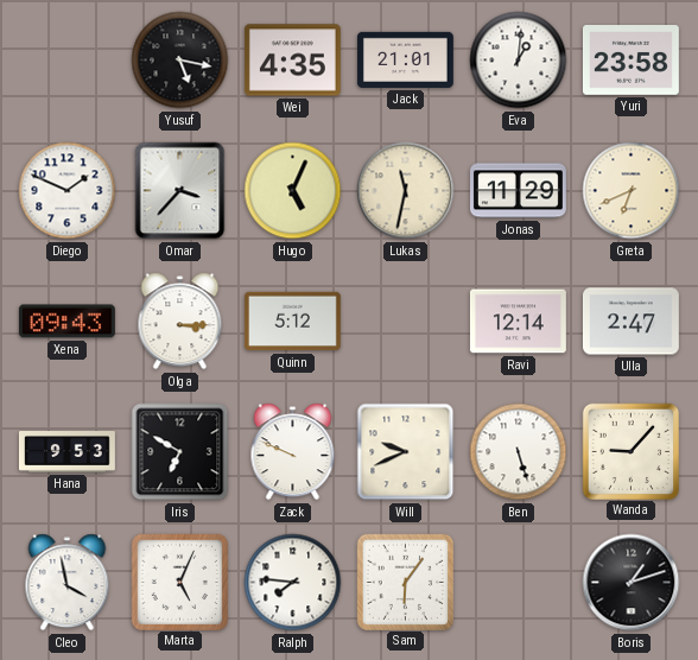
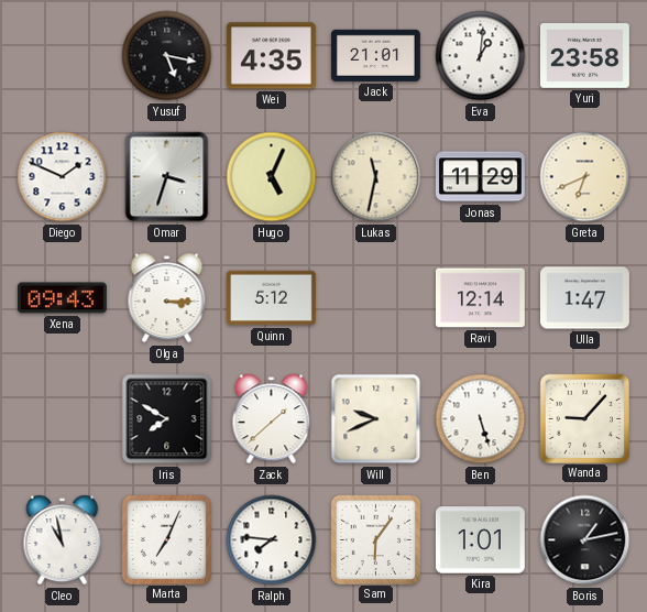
Omar: 3:37 -> 3:33 (167, 177)
Ulla: 2:47 -> 1:47 (584, 298)
Hana: 9:53 -> none (68, 452)
Iris: 6:50 -> 7:50 (167, 419)
Zack: 9:49 -> 1:38 (272, 419)
Cleo: 3:58 -> 10:58 (63, 540)
Marta: 5:04 -> 7:04 (166, 539)
Kira: none -> 1:01 (480, 540)
Boris: 1:12 -> 1:13 (585, 540)
